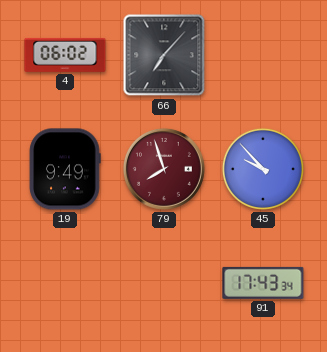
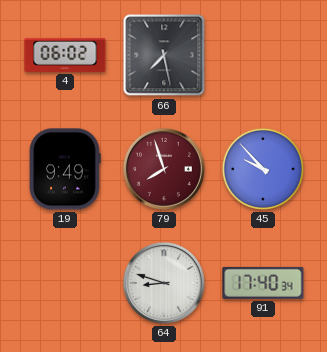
66: 7:07 -> 7:28 (164, 55)
64: none -> 8:48 (164, 283)
91: 17:43 -> 17:40 (263, 283)
